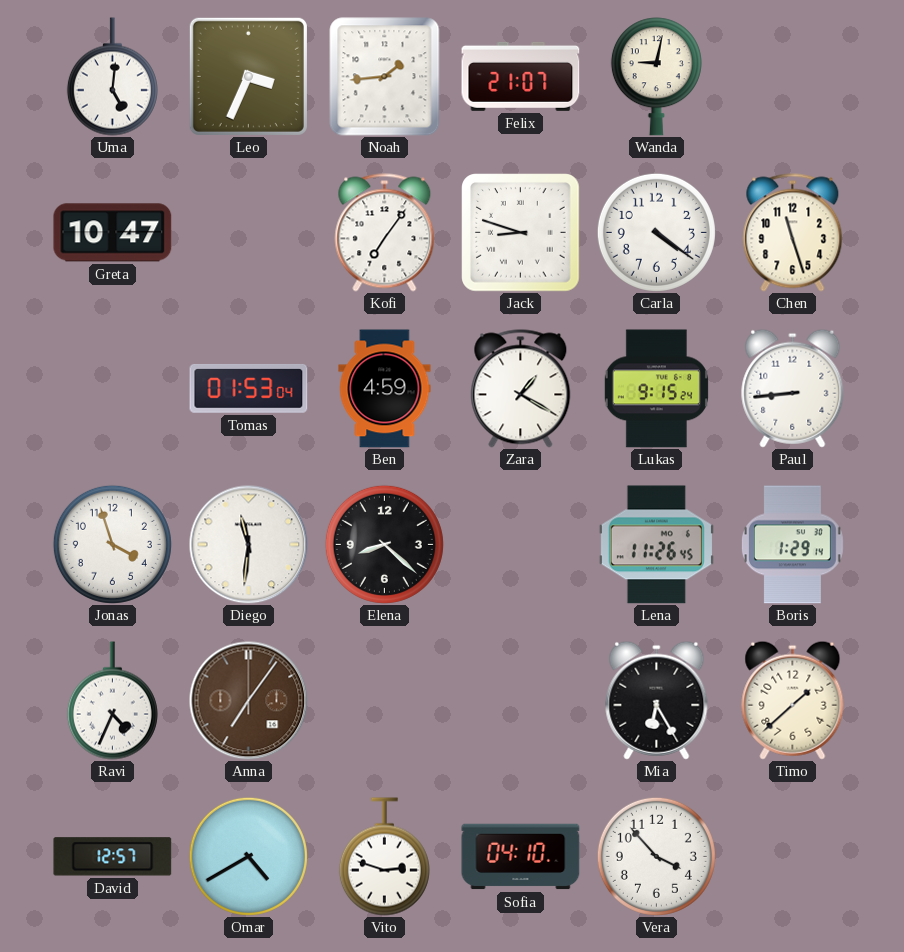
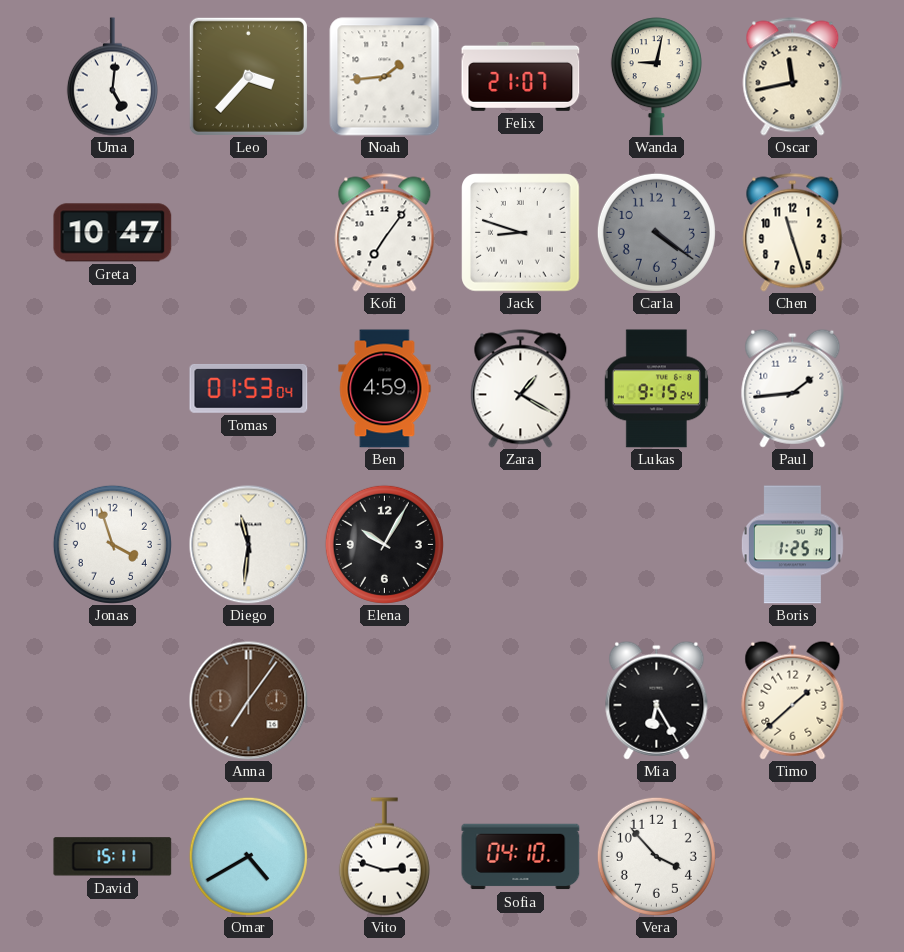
Leo: 3:34 -> 3:37 (248, 76)
Oscar: none -> 11:43 (793, 77)
Carla dial: white -> grey (656, 232)
Paul: 8:44 -> 1:44 (793, 388)
Elena: 8:22 -> 10:05 (384, 544)
Lena: 11:26 -> none (656, 545)
Boris: 1:29 -> 1:25 (792, 545)
Ravi: 4:34 -> none (112, 701)
David: 12:57 -> 15:11 (113, 857)
